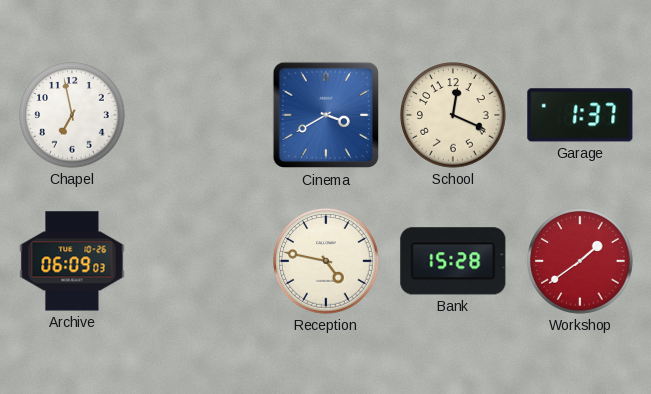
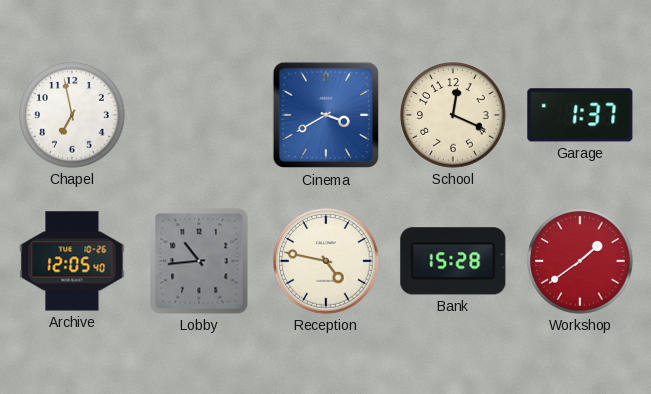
Archive: 06:09 -> 12:05 (72, 261)
Lobby: none -> 10:44 (199, 261)
